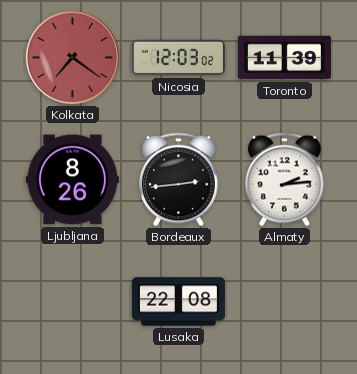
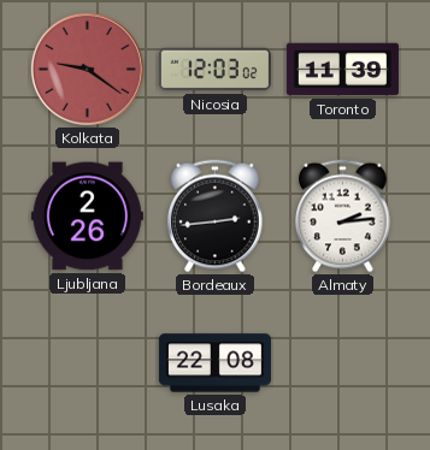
Kolkata: 7:21 -> 9:21 (87, 69)
Ljubljana: 8:26 -> 2:26 (87, 217)
